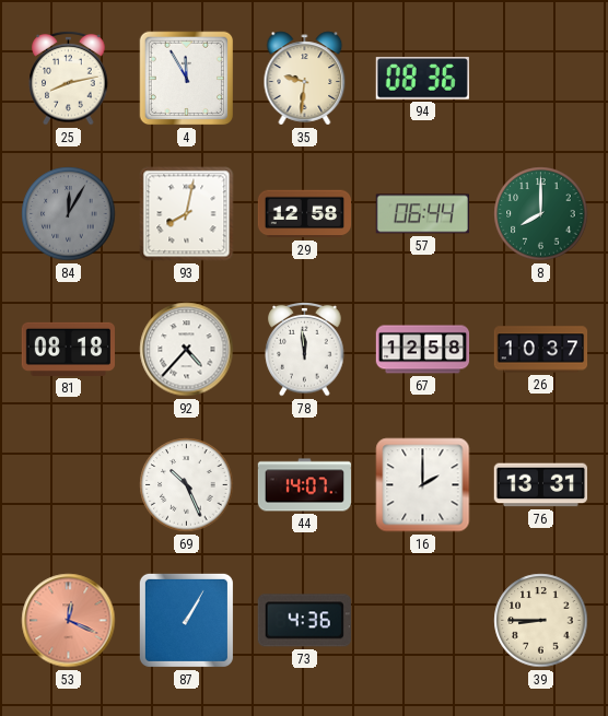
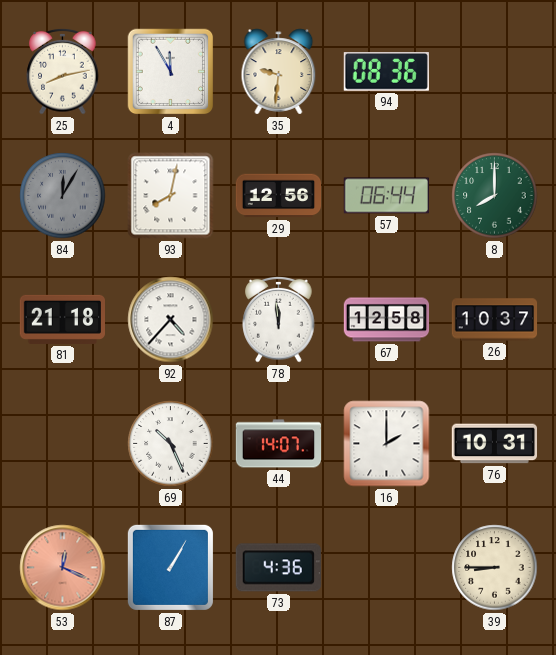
29: 12:58 -> 12:56 (279, 196)
81: 08:18 -> 21:18 (62, 319)
76: 13:31 -> 10:31 (494, 444)
